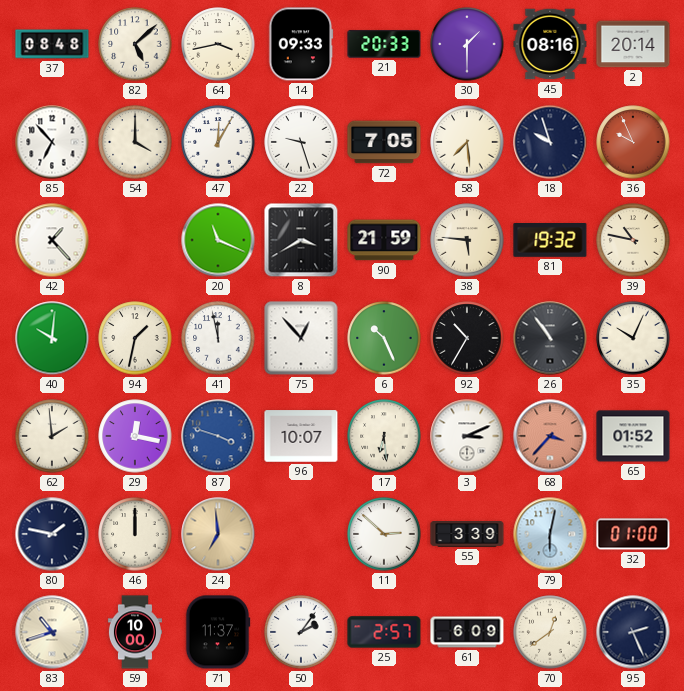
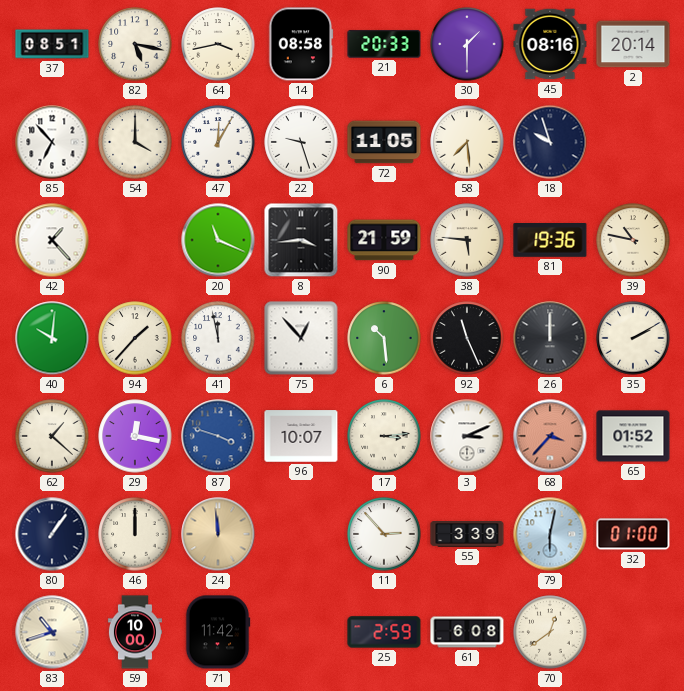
37: 08:48 -> 08:51 (52, 44)
82: 5:08 -> 5:17 (135, 44)
14: 09:33 -> 08:58 (301, 44)
72: 7:05 -> 11:05 (384, 142)
36: 9:56 -> none (633, 142)
8: 3:40 -> 3:44 (301, 240)
81: 19:32 -> 19:36 (550, 241)
94: 1:32 -> 1:37 (135, 338)
6: 10:26 -> 10:29 (384, 338)
92: 10:35 -> 11:26 (467, 338)
26: 10:54 -> 12:00 (550, 338)
35: 10:04 -> 2:10 (633, 338)
62: 1:59 -> 1:22 (52, 436)
17: 6:29 -> 3:14 (384, 436)
80: 1:47 -> 1:06 (52, 534)
24: 6:59 -> 11:59 (218, 534)
11: 2:52 -> 2:53 (384, 534)
71: 11:37 -> 11:42 (218, 632)
50: 2:06 -> none (301, 632)
25: 2:57 -> 2:59 (384, 632)
61: 6:09 -> 6:08 (467, 632)
95: 2:26 -> none (633, 632)
